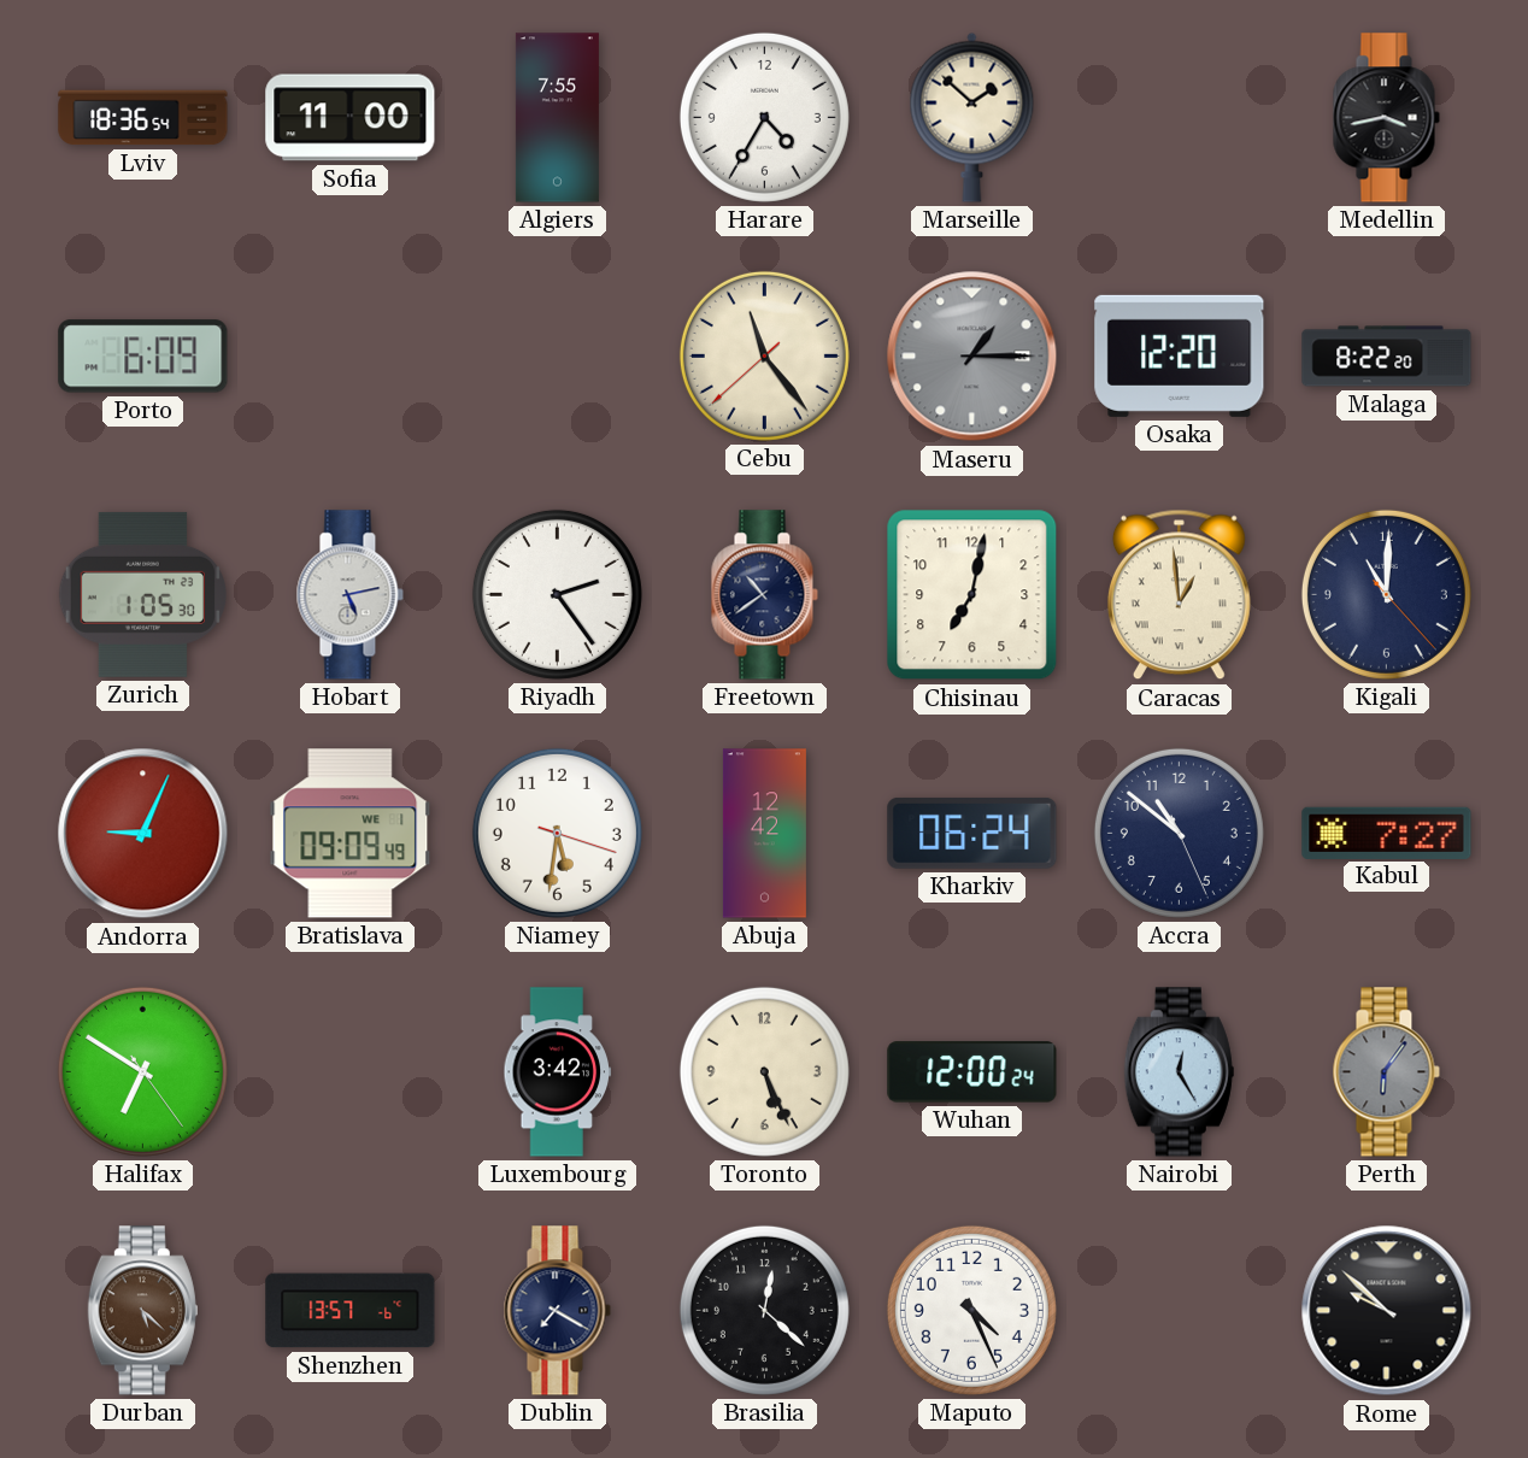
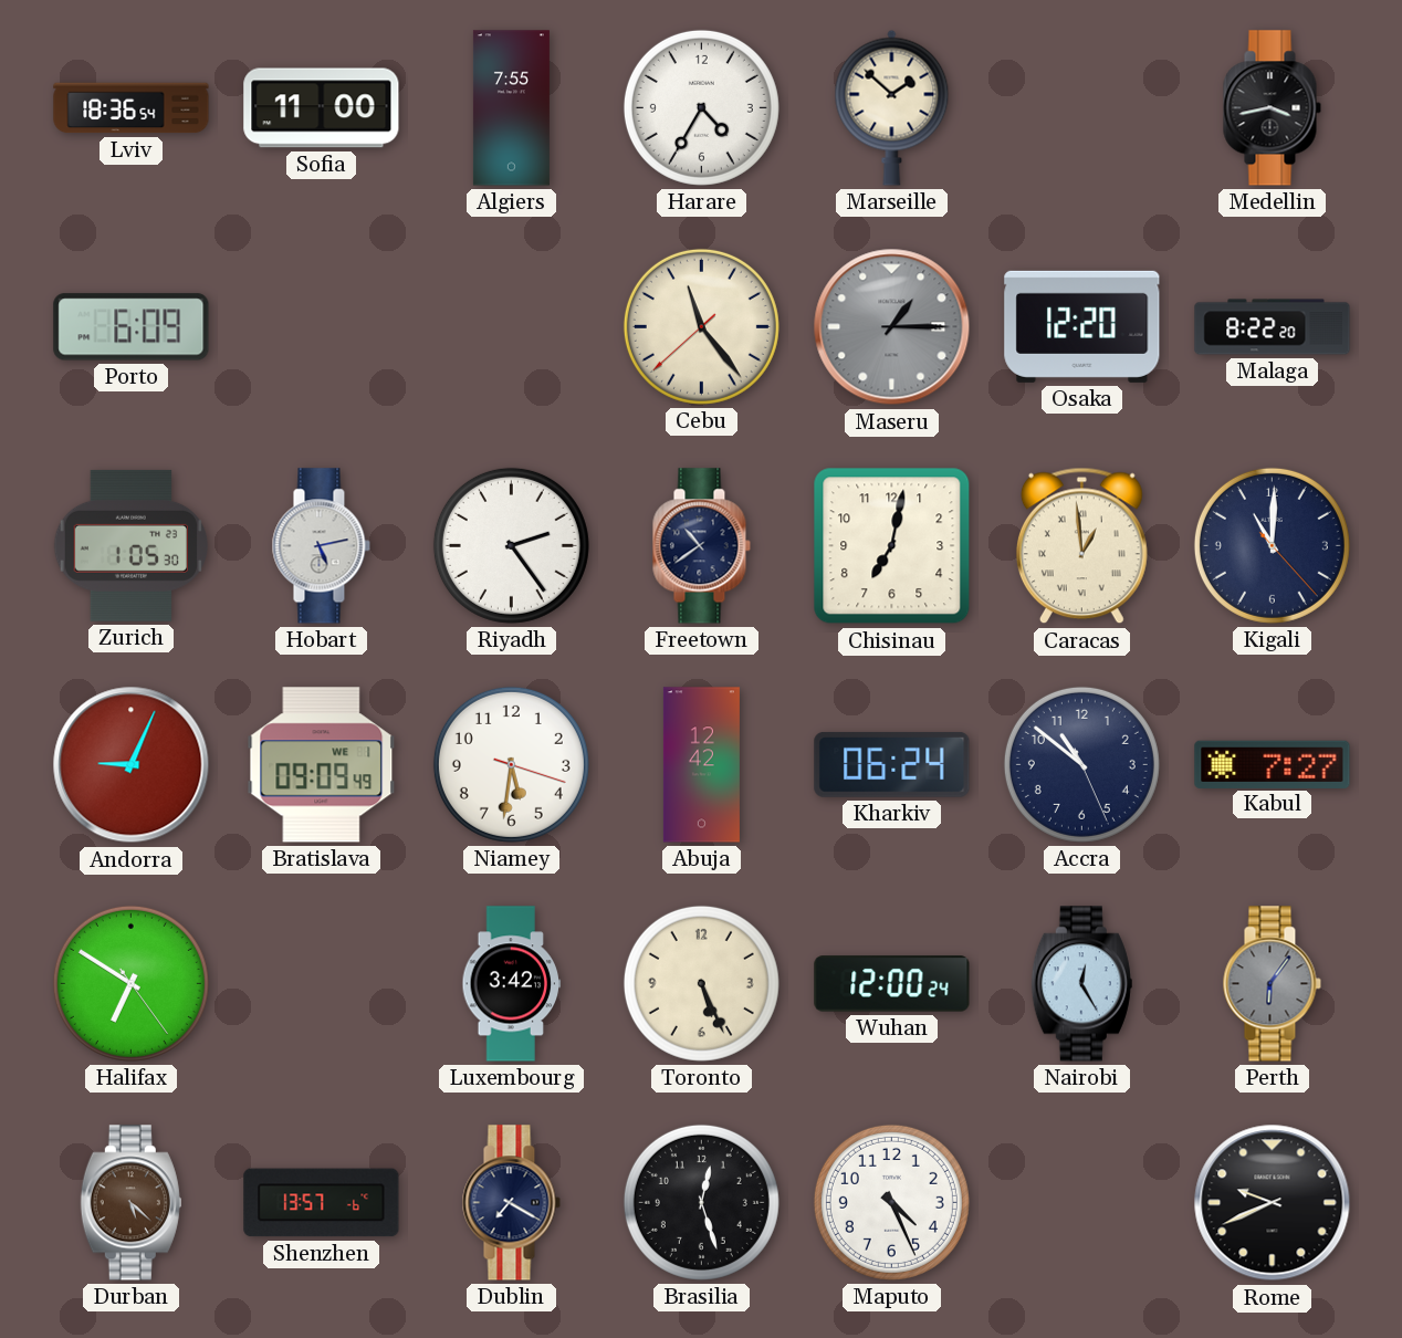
Brasilia: 12:22 -> 12:27 (701, 1202)
Rome: 9:52 -> 9:41 (1273, 1203)
